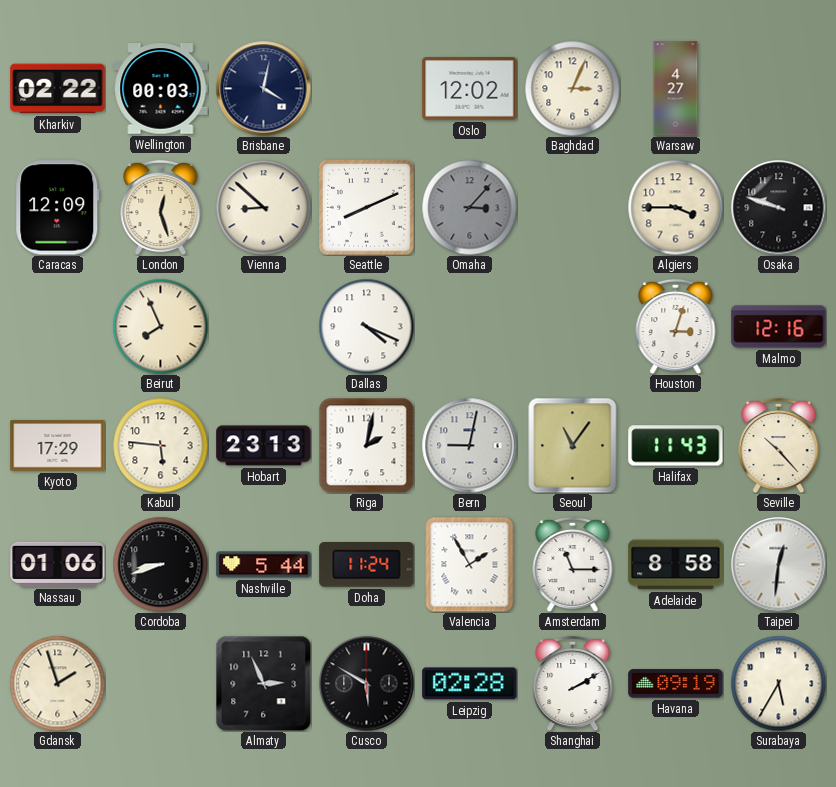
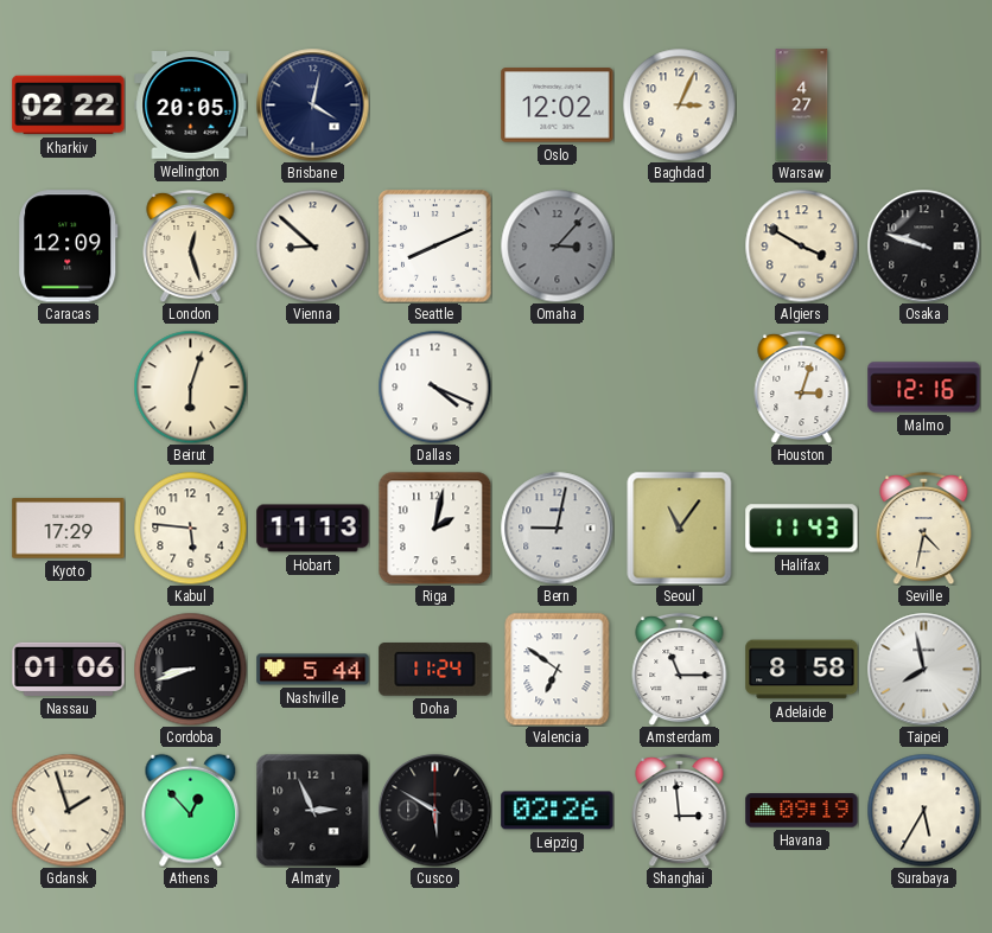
Wellington: 00:03 -> 20:05 (191, 106)
Algiers: 3:45 -> 3:50 (801, 245)
Beirut: 7:56 -> 6:03 (190, 386)
Hobart: 23:13 -> 11:13 (313, 529)
Seville: 10:23 -> 4:32 (924, 528)
Valencia: 1:55 -> 6:51 (558, 669)
Taipei: 12:31 -> 7:58 (923, 669)
Athens: none -> 12:53 (191, 810)
Leipzig: 02:28 -> 02:26 (558, 811)
Shanghai: 2:10 -> 2:59 (680, 810)
